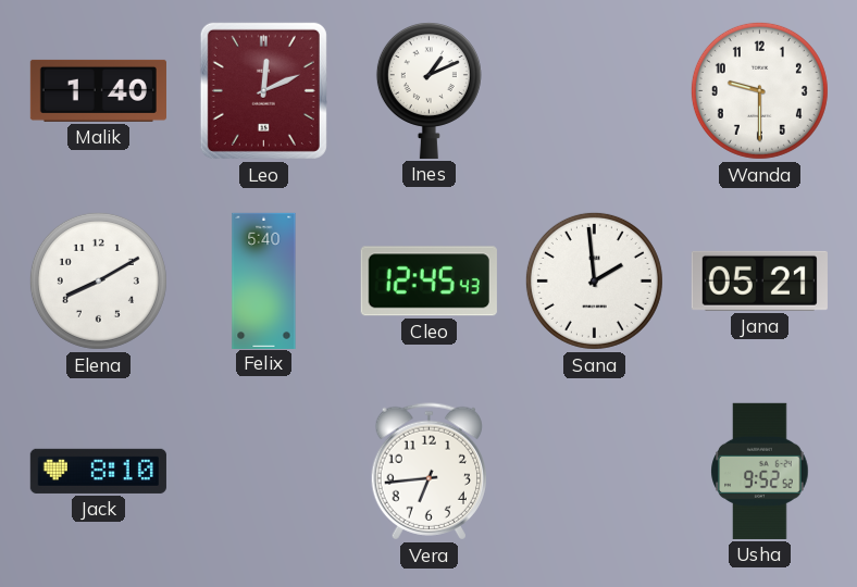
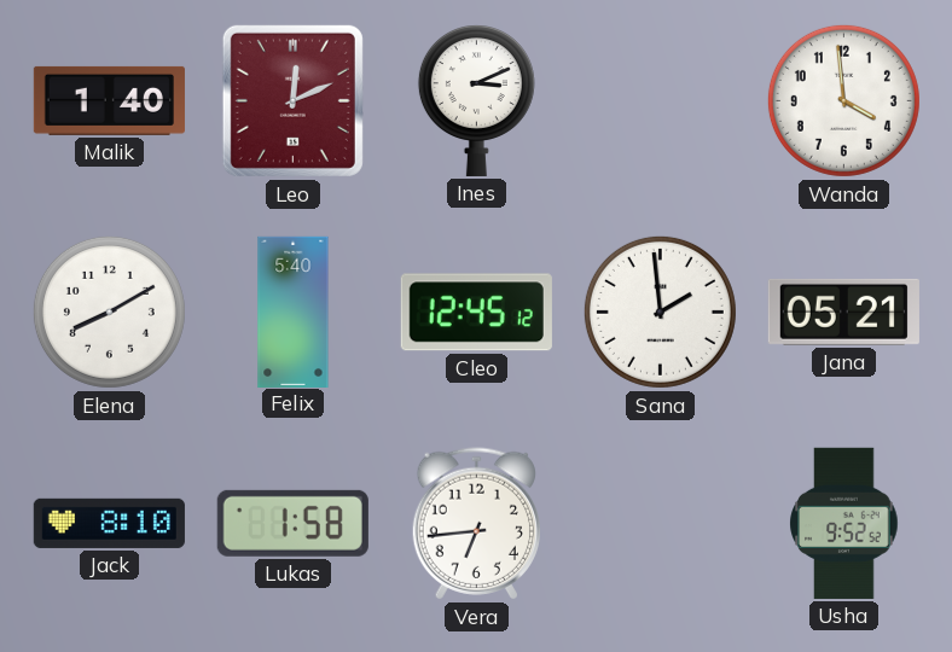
Ines: 1:11 -> 3:11 (476, 101)
Wanda: 9:30 -> 3:59 (843, 100)
Cleo: 12:45:43 -> 12:45:12 (476, 313)
Lukas: none -> 1:58 (292, 523)
